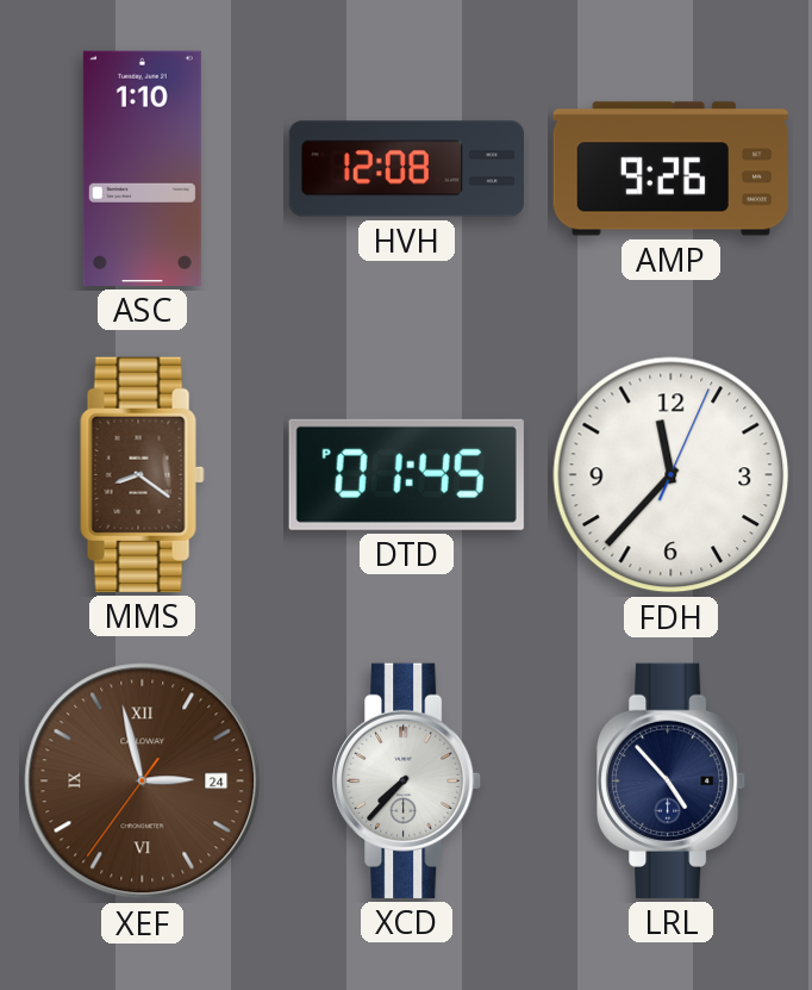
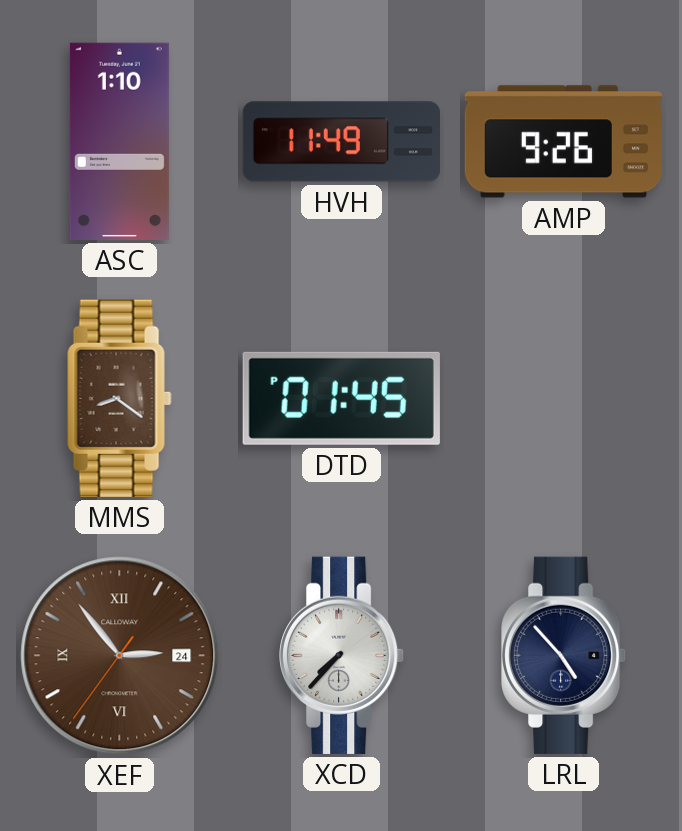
HVH: 12:08 -> 11:49 (341, 142)
FDH: 11:37 -> none (672, 475)
XEF: 2:57 -> 2:53 (120, 656)
